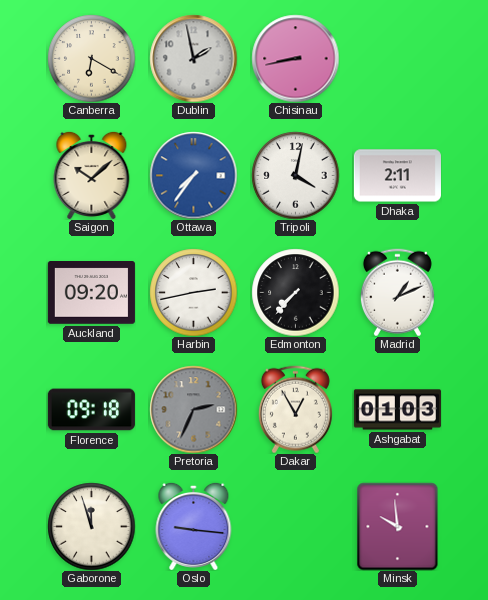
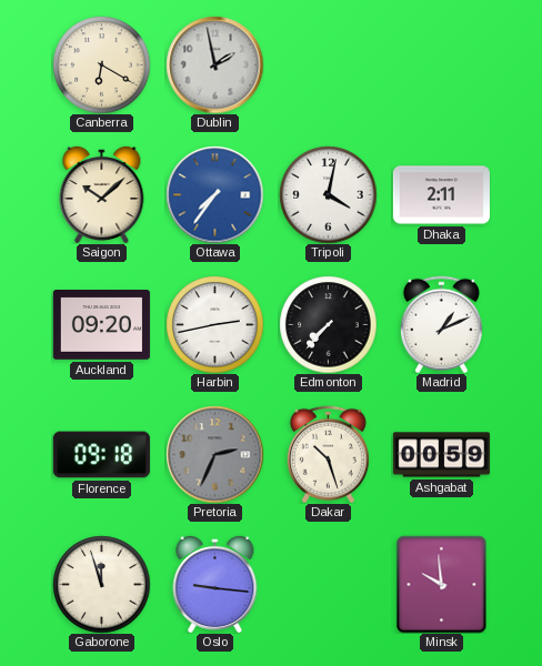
Chisinau: 8:43 -> none (295, 58)
Dakar: 12:55 -> 10:27 (328, 454)
Ashgabat: 01:03 -> 00:59 (441, 455)
